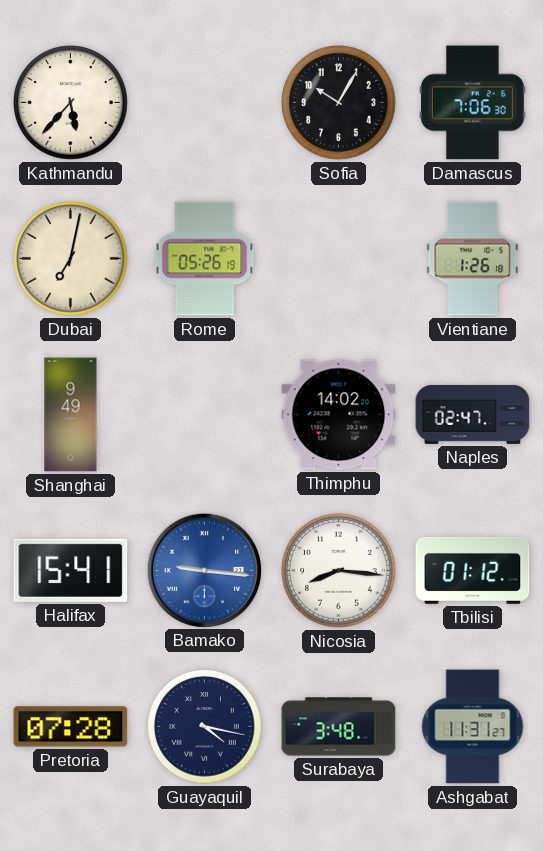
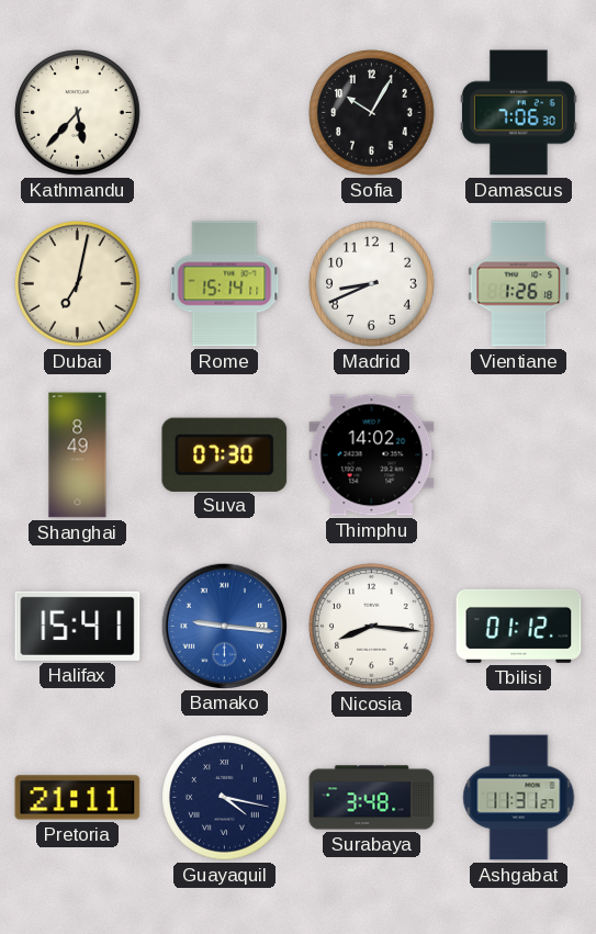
Rome: 05:26 -> 15:14 (225, 284)
Madrid: none -> 8:41 (372, 284)
Shanghai: 9:49 -> 8:49 (78, 455)
Suva: none -> 07:30 (225, 454)
Naples: 02:47 -> none (473, 414)
Pretoria: 07:28 -> 21:11 (78, 798)
